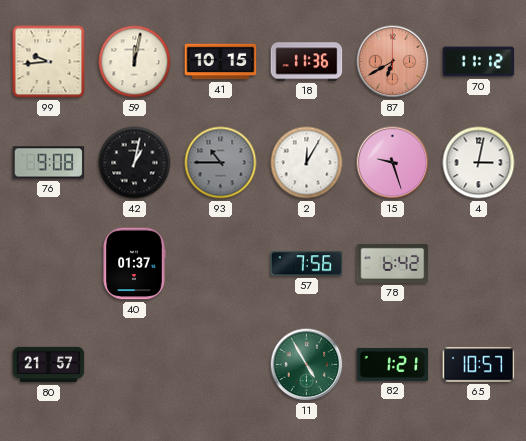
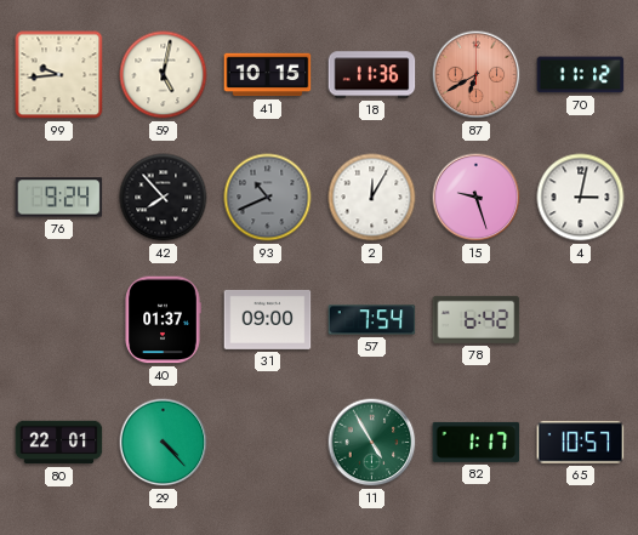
59: 12:02 -> 5:02 (164, 75)
76: 9:08 -> 9:24 (59, 198)
42: 1:02 -> 7:53 (164, 198)
93: 10:45 -> 10:41 (268, 198)
31: none -> 09:00 (268, 319)
57: 7:56 -> 7:54 (372, 320)
80: 21:57 -> 22:01 (59, 443)
29: none -> 4:23 (164, 443)
82: 1:21 -> 1:17 (477, 442)
